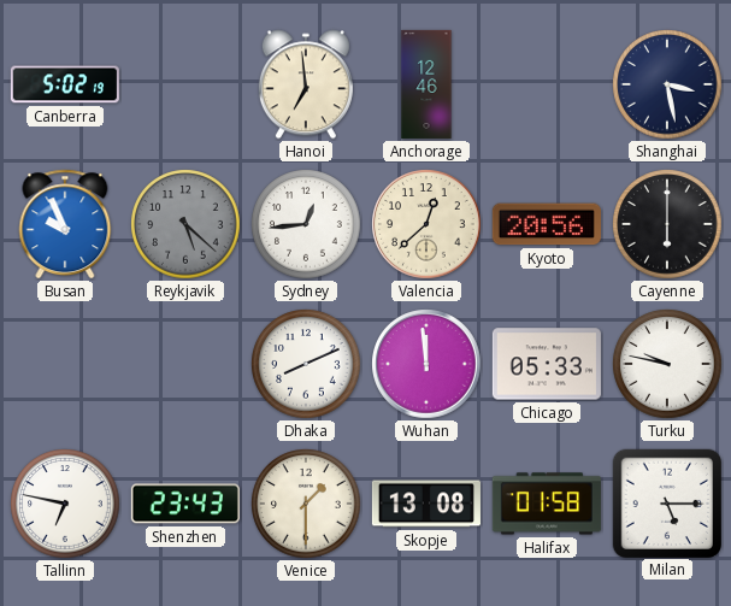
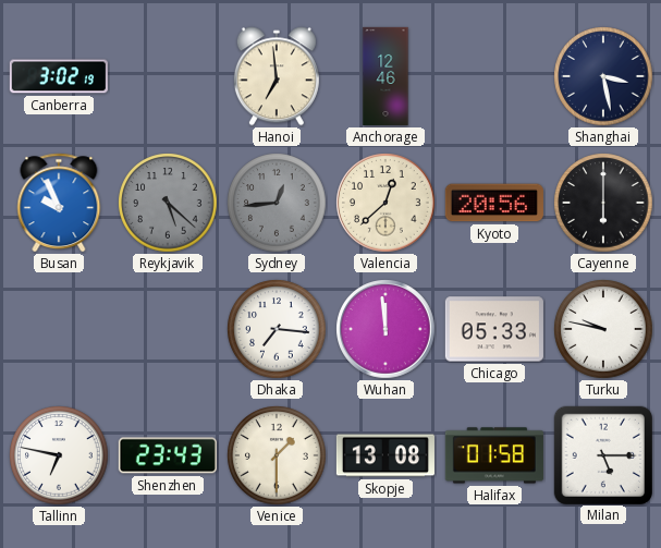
Canberra: 5:02 -> 3:02 (59, 76)
Sydney dial: white -> grey (277, 203)
Dhaka: 8:11 -> 7:16 (277, 329)
